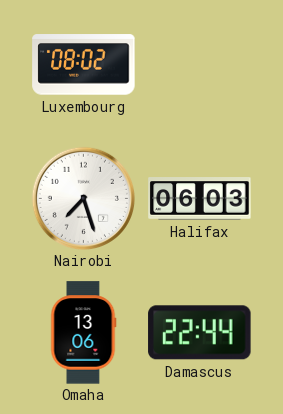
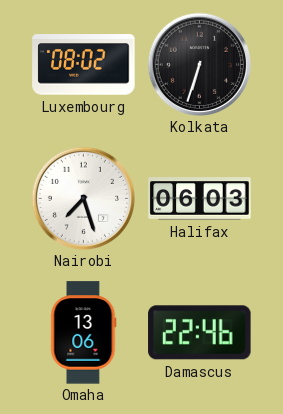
Kolkata: none -> 6:33 (199, 64)
Damascus: 22:44 -> 22:46 (200, 333)
